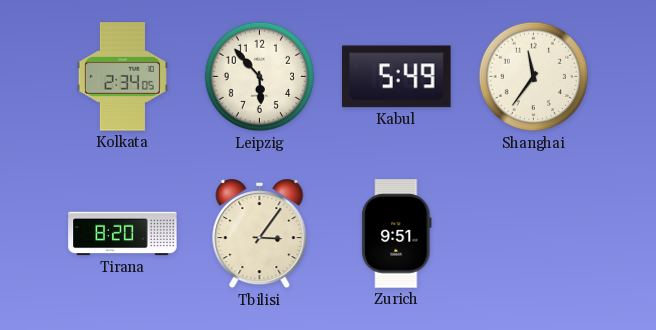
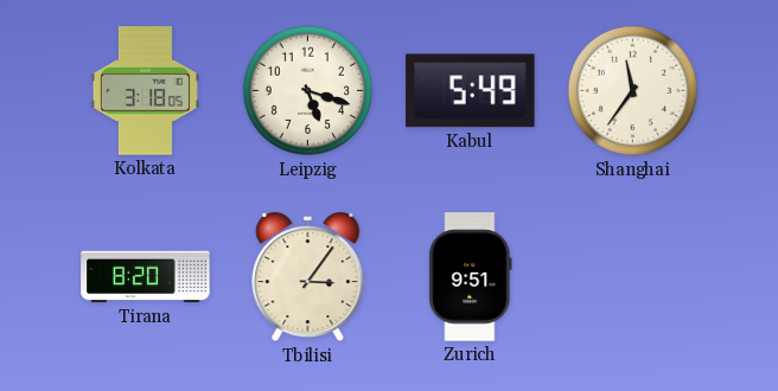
Kolkata: 2:34 -> 3:18 (145, 91)
Leipzig: 5:53 -> 5:18 (308, 91)
